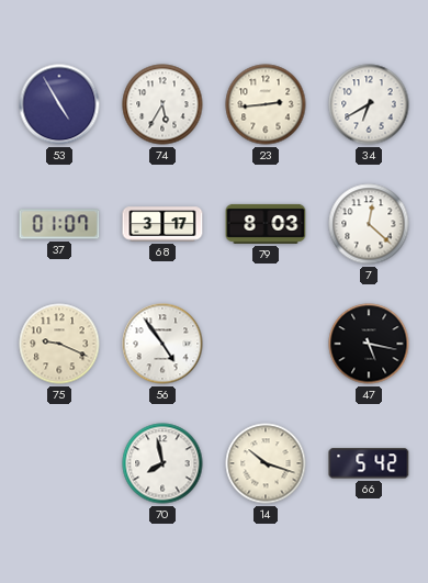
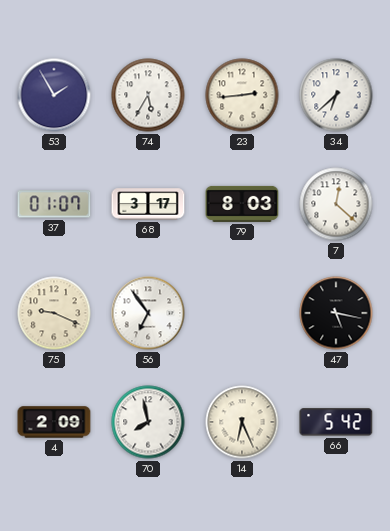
53: 4:55 -> 1:55 (54, 95)
34: 6:40 -> 6:38 (336, 95)
56: 4:54 -> 6:54 (148, 313)
4: none -> 2:09 (54, 422)
14: 10:18 -> 6:26 (242, 422)
